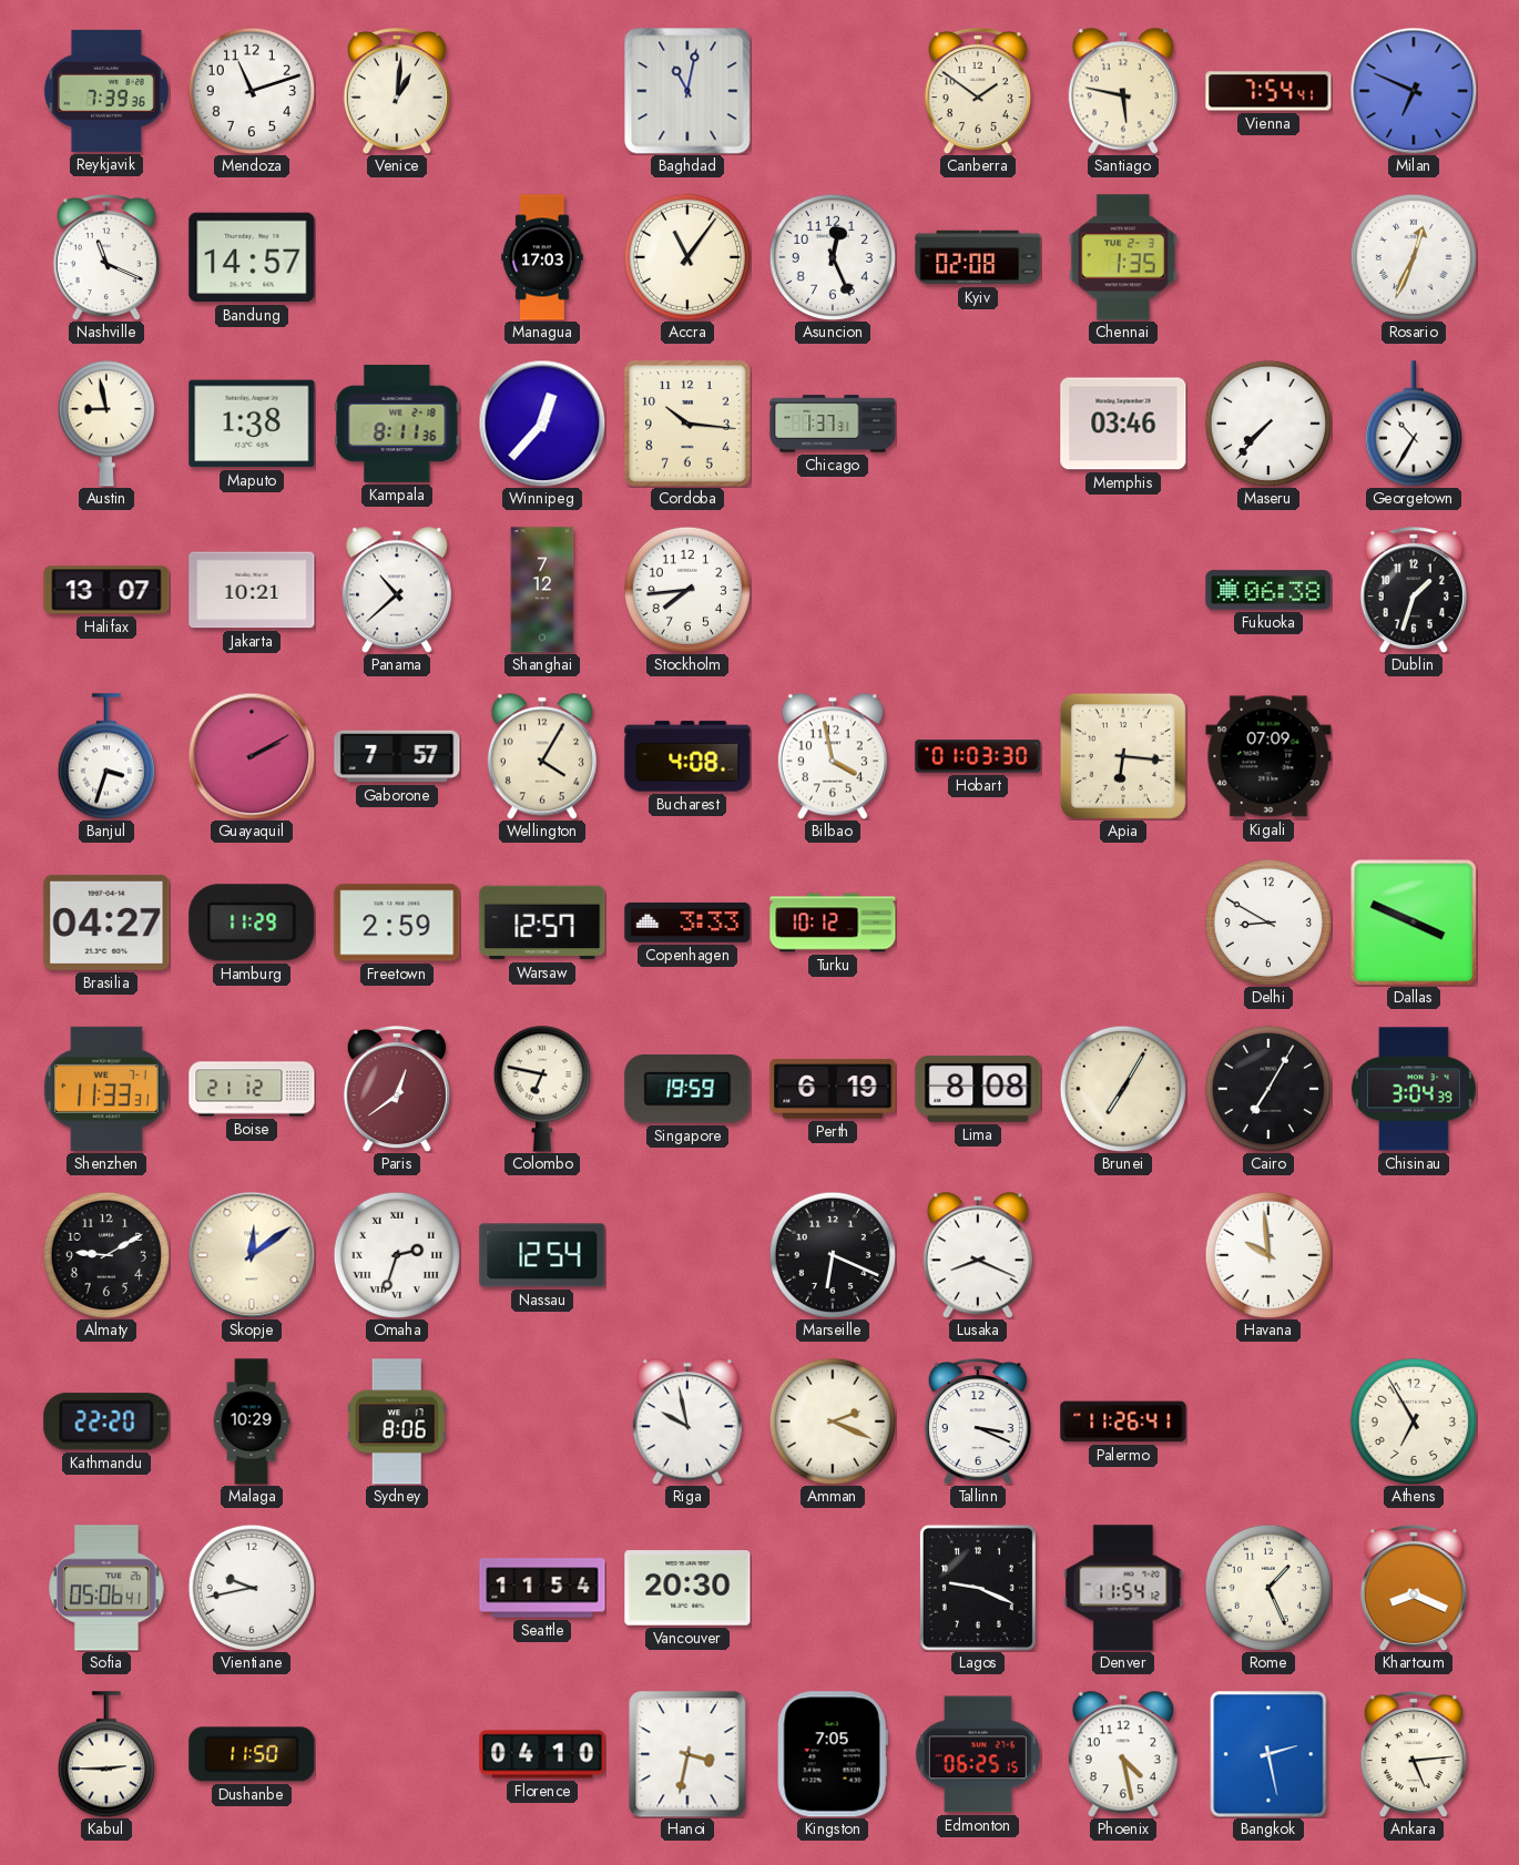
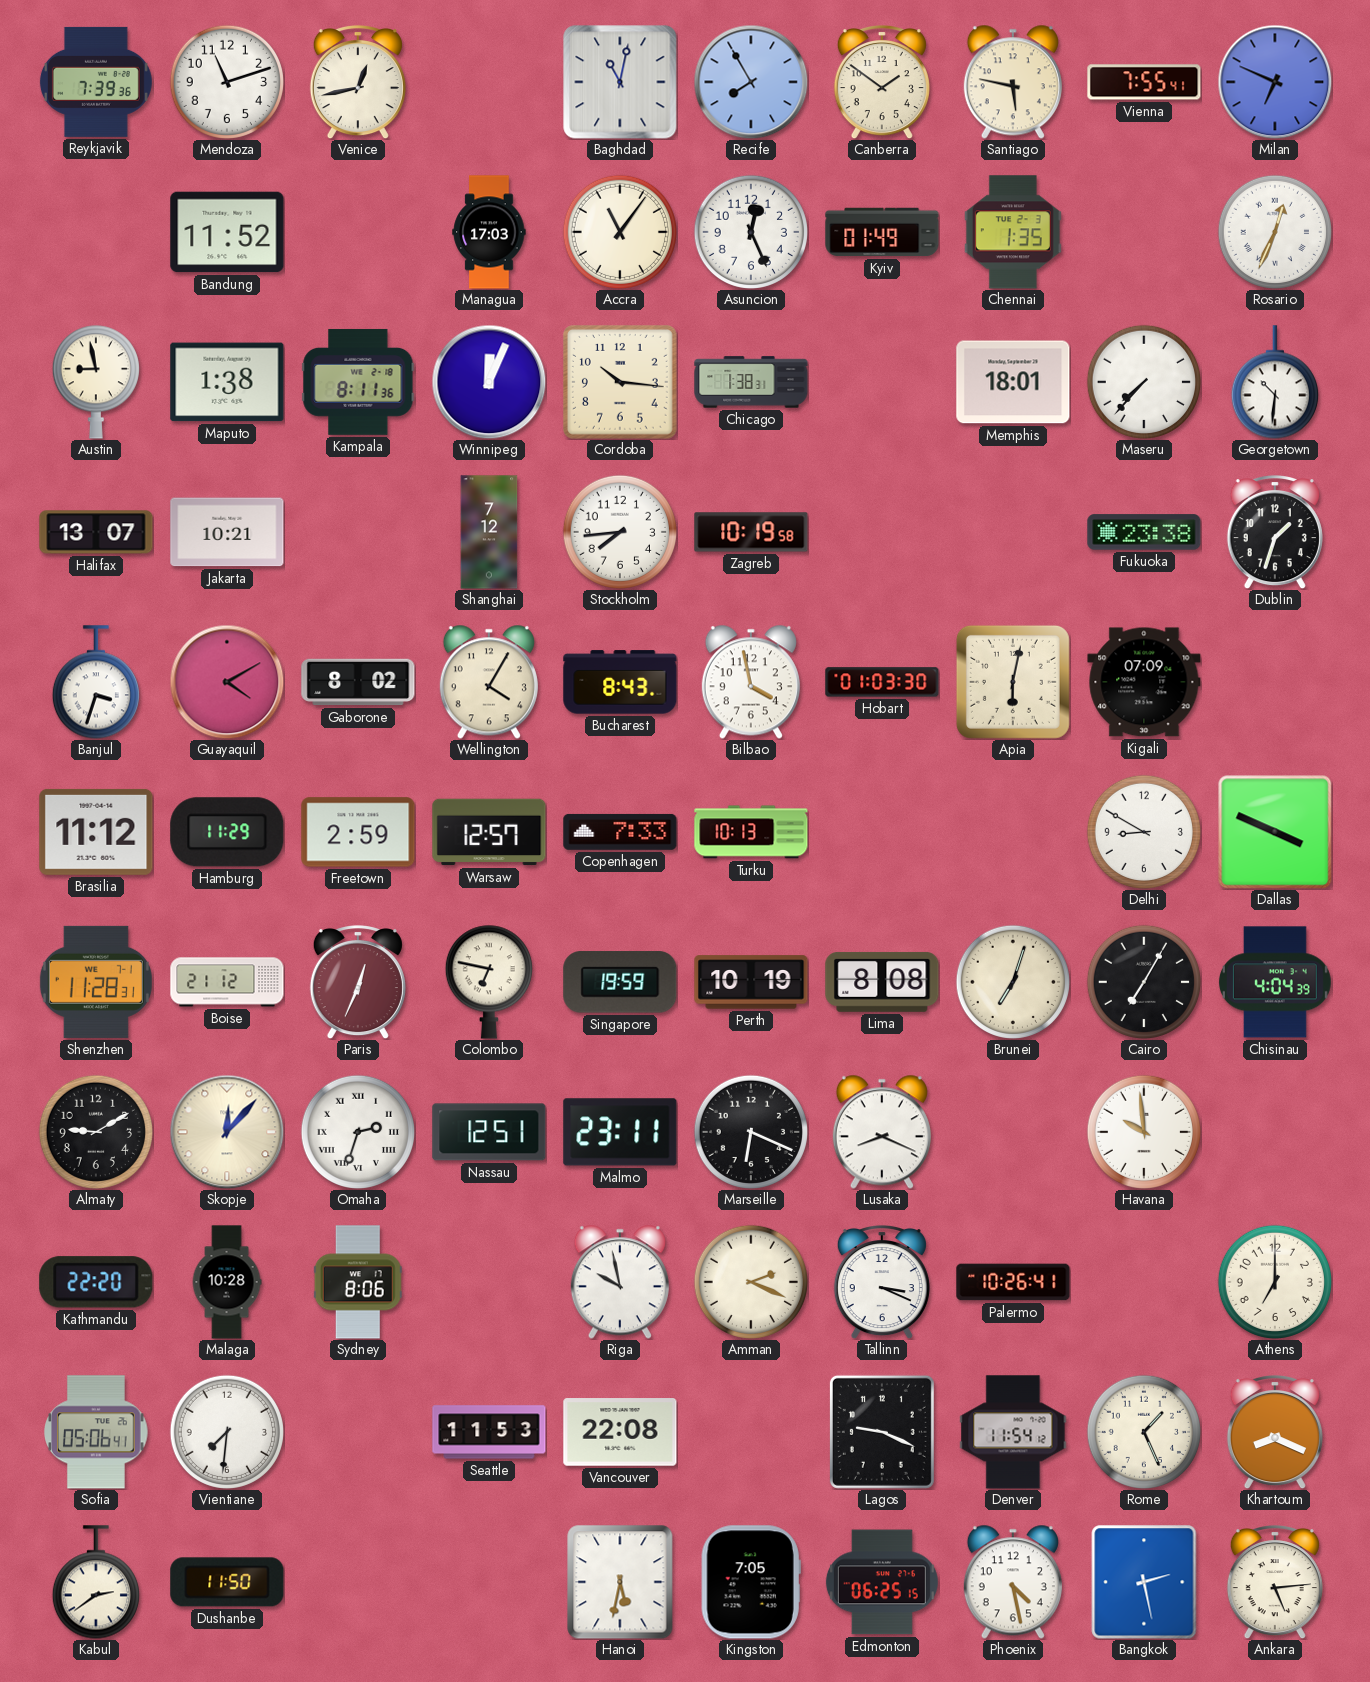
Venice: 1:01 -> 12:43 (358, 83)
Recife: none -> 7:55 (751, 82)
Vienna: 7:54 -> 7:55 (1144, 82)
Nashville: 11:19 -> none (106, 258)
Bandung: 14:57 -> 11:52 (227, 232)
Kyiv: 02:08 -> 01:49 (882, 232)
Winnipeg: 12:37 -> 12:04 (489, 382)
Chicago: 1:37 -> 1:38 (751, 382)
Memphis: 03:46 -> 18:01 (1013, 382)
Georgetown: 10:35 -> 10:31 (1275, 382)
Panama: 10:38 -> none (397, 590)
Zagreb: none -> 10:19 (751, 532)
Fukuoka: 06:38 -> 23:38 (1144, 532)
Guayaquil: 2:10 -> 4:10 (227, 682)
Gaborone: 7:57 -> 8:02 (358, 682)
Bucharest: 4:08 -> 8:43 (620, 682)
Apia: 6:16 -> 6:02 (1013, 682)
Brasilia: 04:27 -> 11:12 (96, 832)
Copenhagen: 3:33 -> 7:33 (620, 832)
Turku: 10:12 -> 10:13 (751, 832)
Shenzhen: 11:33 -> 11:28 (96, 982)
Paris: 12:39 -> 12:34 (358, 983)
Perth: 6:19 -> 10:19 (751, 982)
Brunei: 7:05 -> 7:03 (1012, 981)
Chisinau: 3:04 -> 4:04 (1275, 982)
Skopje: 12:09 -> 12:07 (227, 1132)
Nassau: 12:54 -> 12:51 (489, 1132)
Malmo: none -> 23:11 (620, 1132)
Malaga: 10:29 -> 10:28 (227, 1282)
Palermo: 11:26 -> 10:26 (1013, 1282)
Athens: 6:55 -> 7:00 (1274, 1281)
Vientiane: 9:43 -> 7:31 (226, 1431)
Seattle: 11:54 -> 11:53 (489, 1432)
Vancouver: 20:30 -> 22:08 (620, 1432)
Kabul: 2:45 -> 2:39 (96, 1582)
Florence: 04:10 -> none (542, 1754)
Hanoi: 3:32 -> 5:32 (620, 1582)
